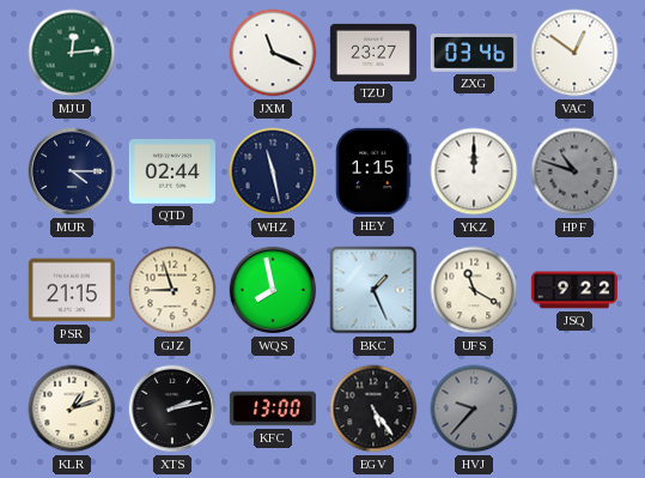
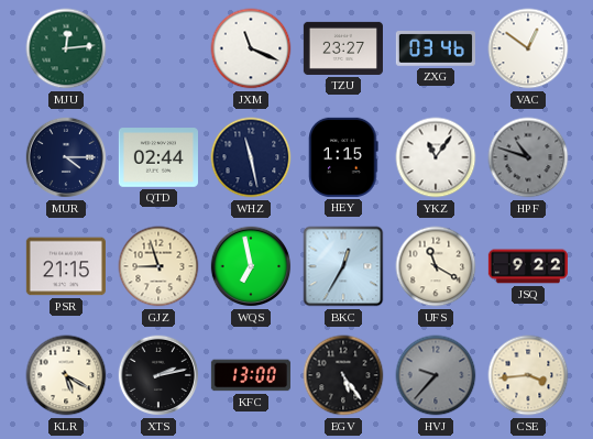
YKZ: 12:00 -> 11:06 (436, 157)
WQS: 7:58 -> 6:58 (251, 266)
BKC: 1:26 -> 12:35 (343, 266)
KLR: 1:12 -> 5:20 (66, 375)
CSE: none -> 3:44 (528, 375)
